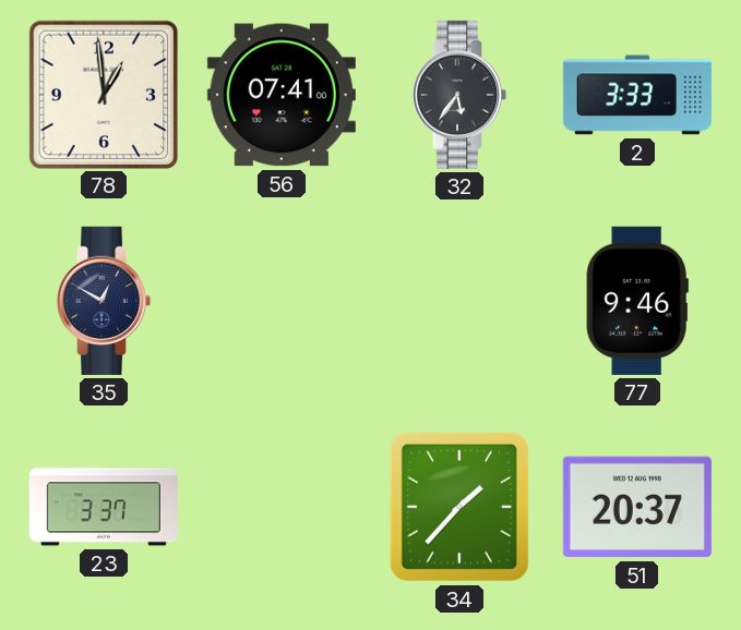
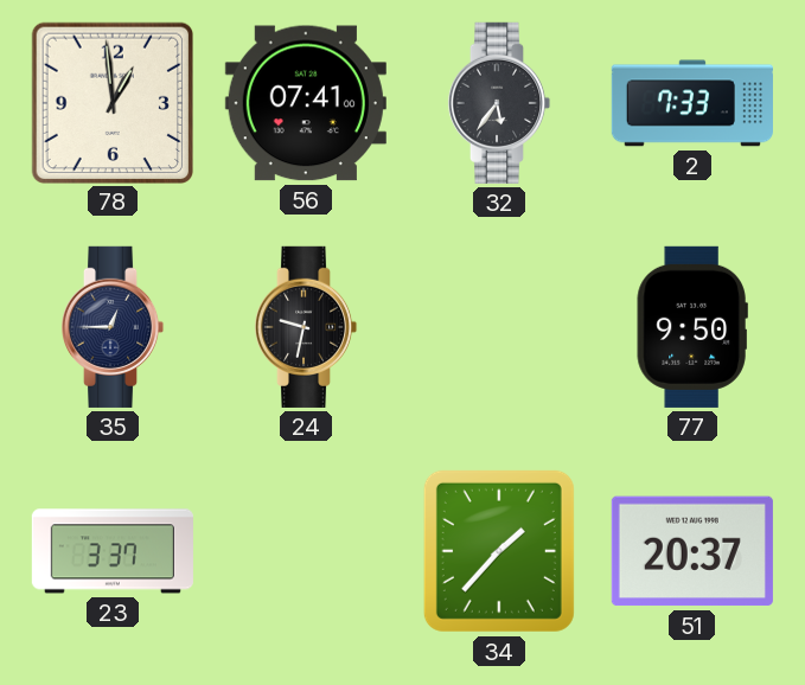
2: 3:33 -> 7:33 (692, 103)
35: 12:50 -> 12:45 (113, 327)
24: none -> 9:32 (306, 327)
77: 9:46 -> 9:50 (692, 327)
